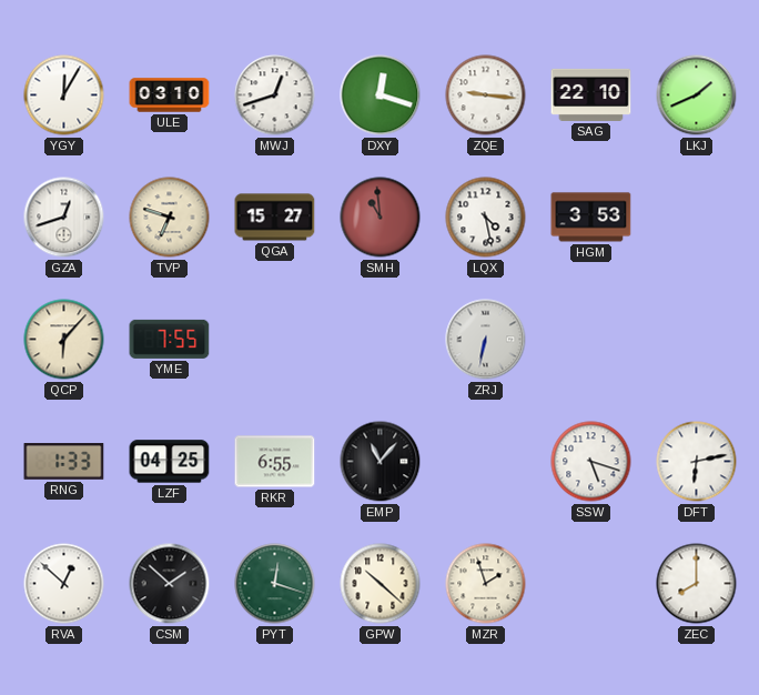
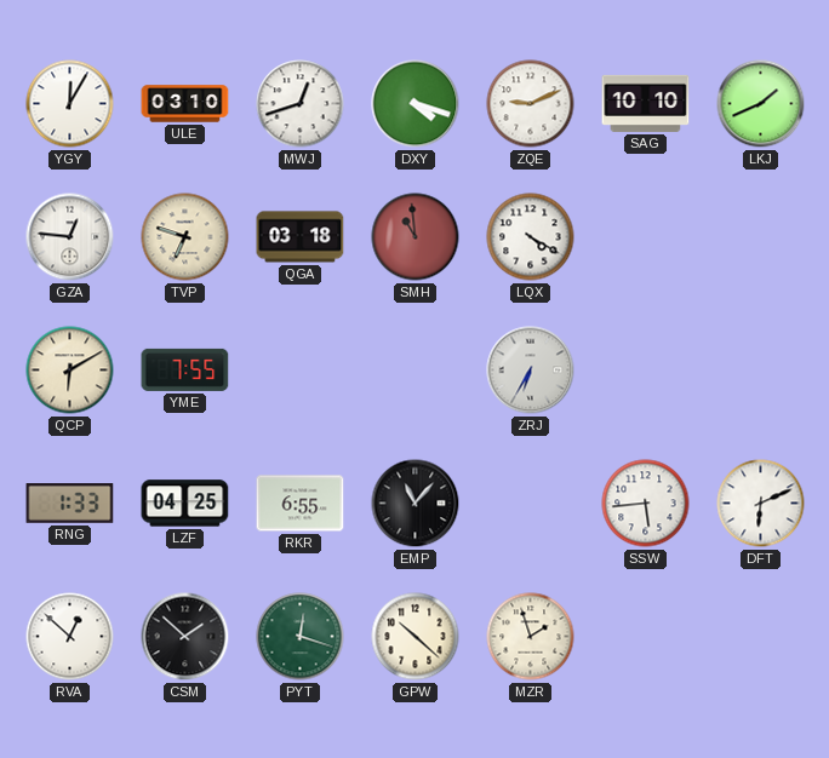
DXY: 12:18 -> 4:18 (416, 104)
ZQE: 9:16 -> 9:11 (531, 104)
SAG: 22:10 -> 10:10 (646, 103)
GZA: 12:42 -> 12:46 (70, 237)
QGA: 15:27 -> 03:18 (301, 237)
LQX: 4:28 -> 4:20 (531, 237)
HGM: 3:53 -> none (591, 218)
QCP: 6:07 -> 6:10 (70, 371)
ZRJ: 6:32 -> 6:35 (531, 371)
SSW: 5:18 -> 5:44 (646, 504)
DFT: 6:13 -> 6:11 (761, 504)
ZEC: 8:00 -> none (697, 584)
